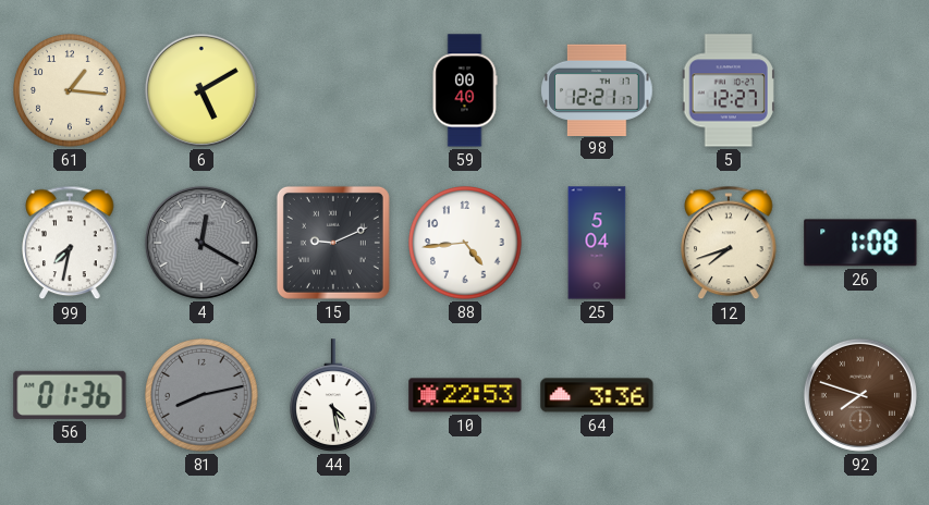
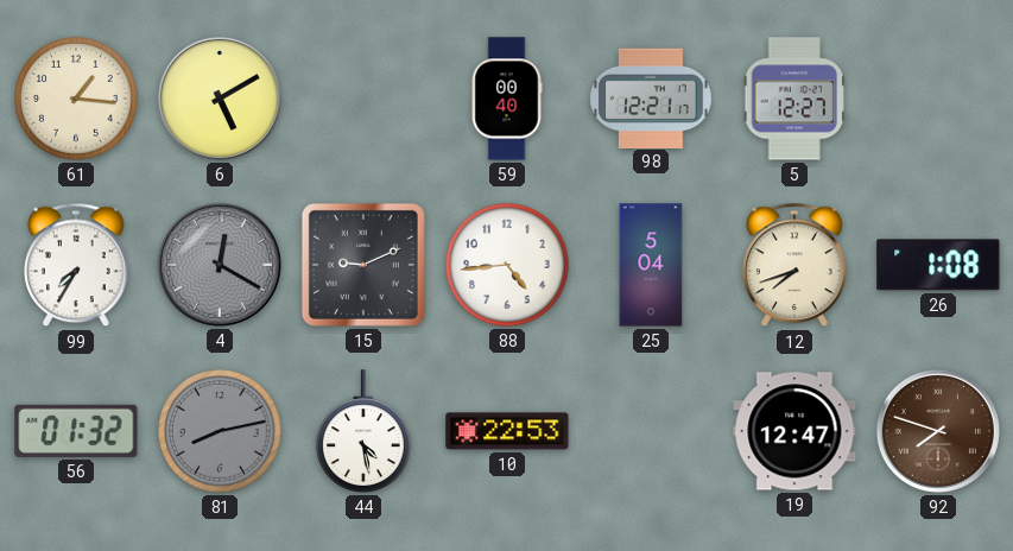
99: 7:32 -> 7:35 (76, 265)
56: 01:36 -> 01:32 (76, 431)
64: 3:36 -> none (597, 395)
19: none -> 12:47 (794, 431)
